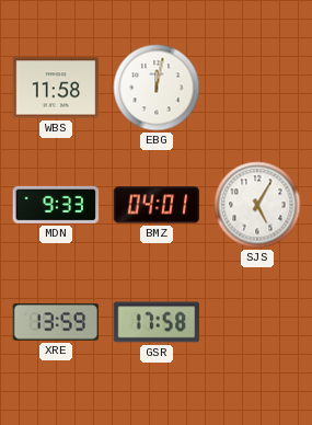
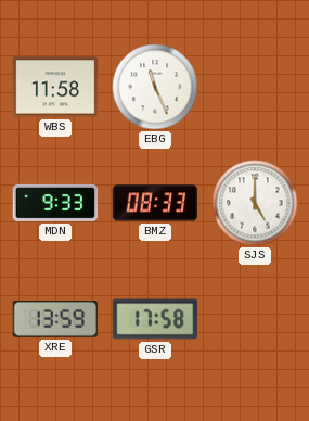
EBG: 12:02 -> 11:26 (155, 87)
BMZ: 04:01 -> 08:33 (155, 203)
SJS: 5:05 -> 5:00 (255, 203)
